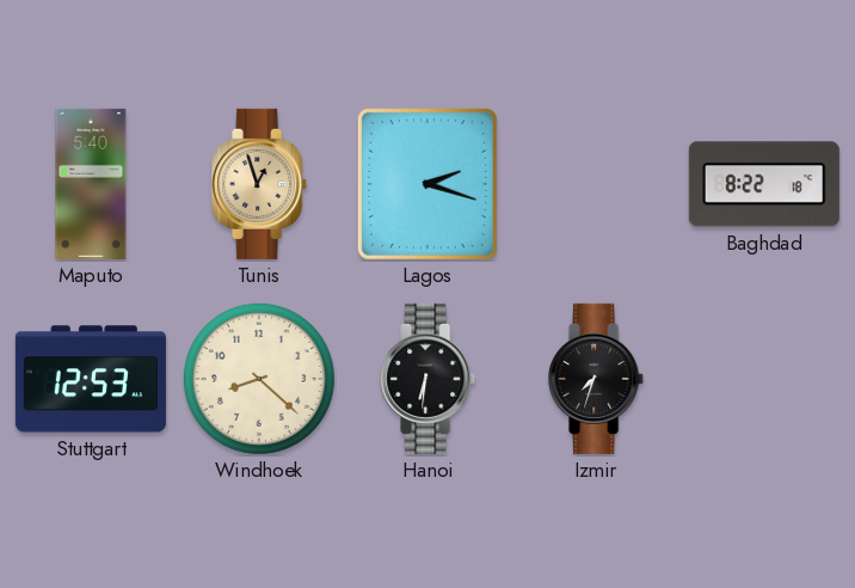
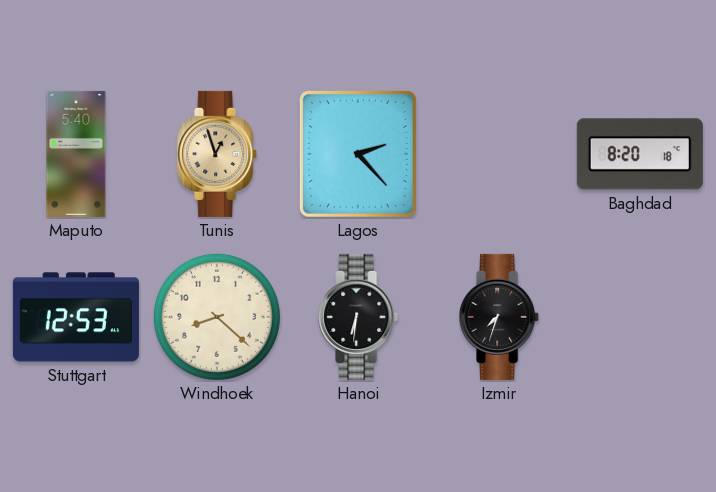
Lagos: 2:18 -> 2:23 (358, 154)
Baghdad: 8:22 -> 8:20 (640, 154)
